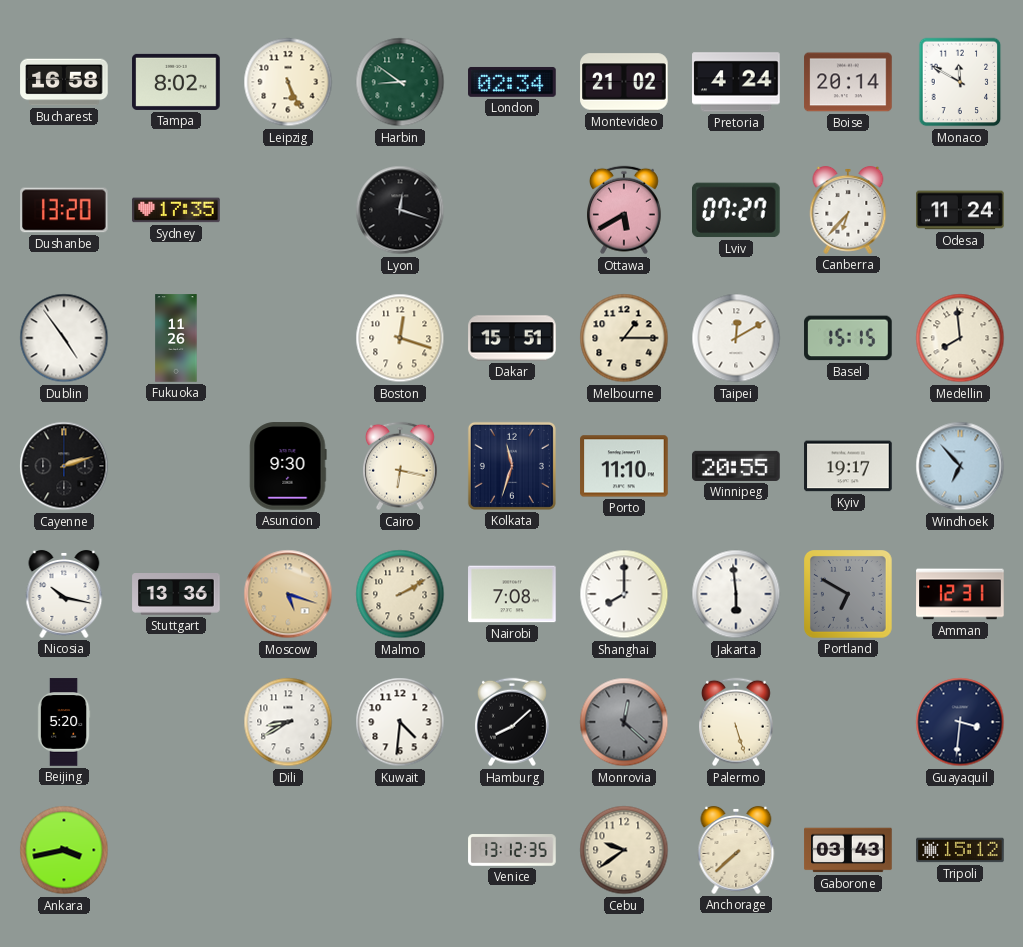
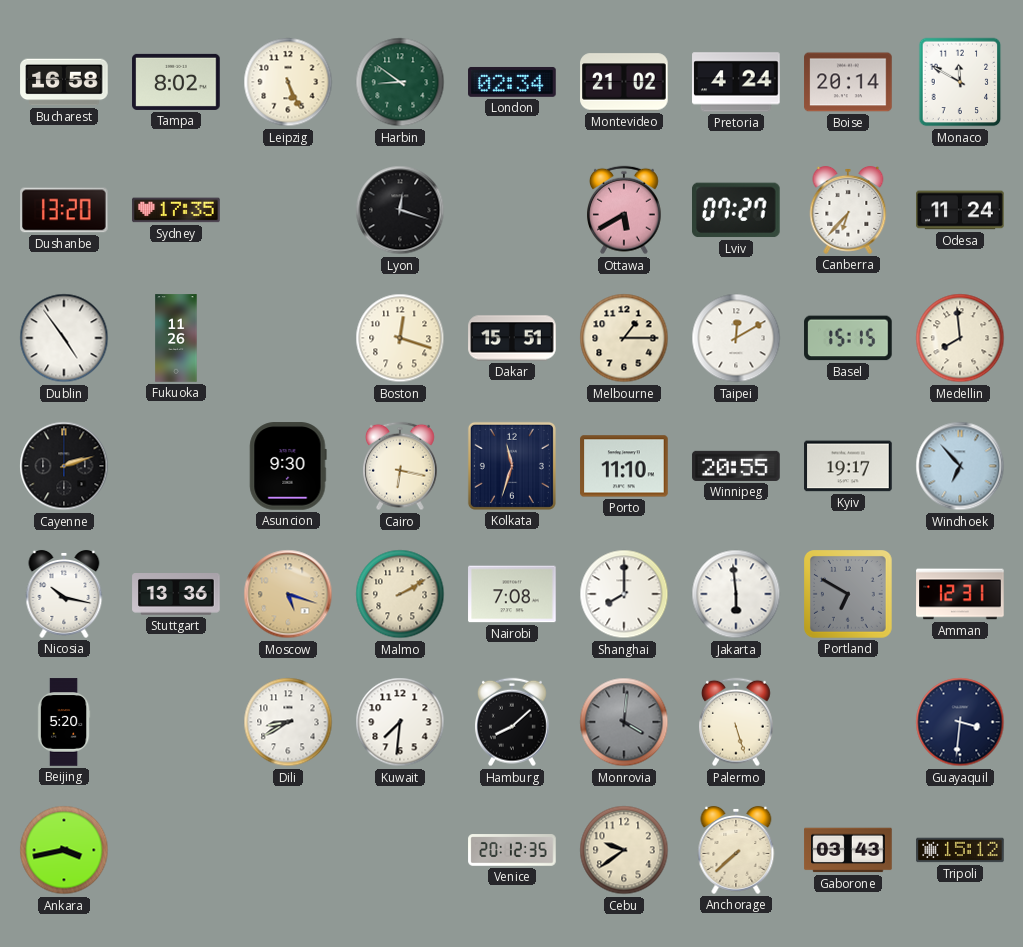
Kuwait: 4:31 -> 7:31 (400, 722)
Monrovia: 12:22 -> 4:01 (624, 722)
Venice: 13:12 -> 20:12 (512, 850)
